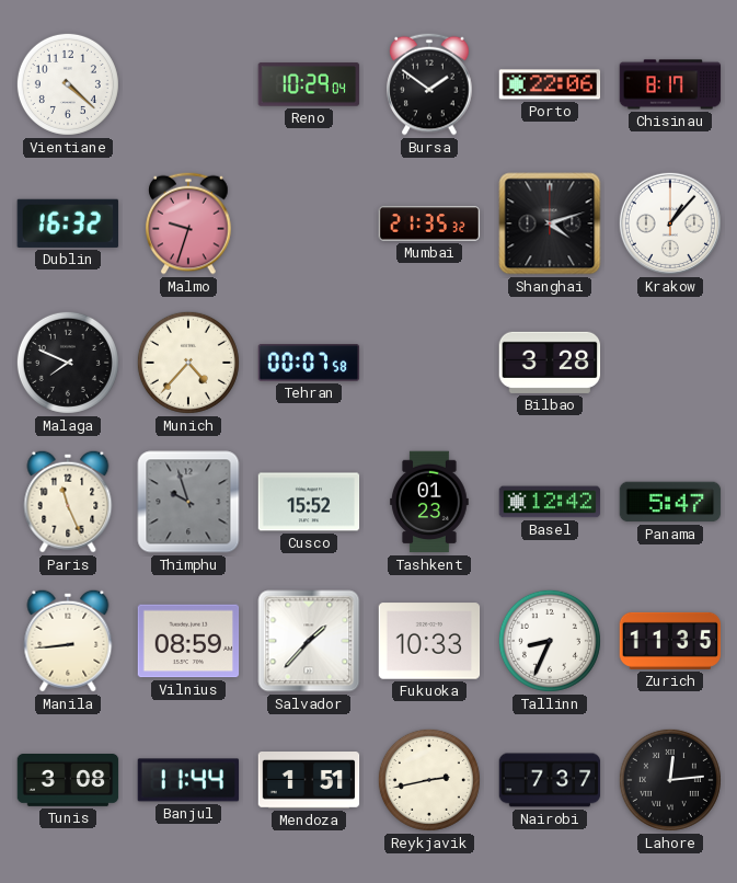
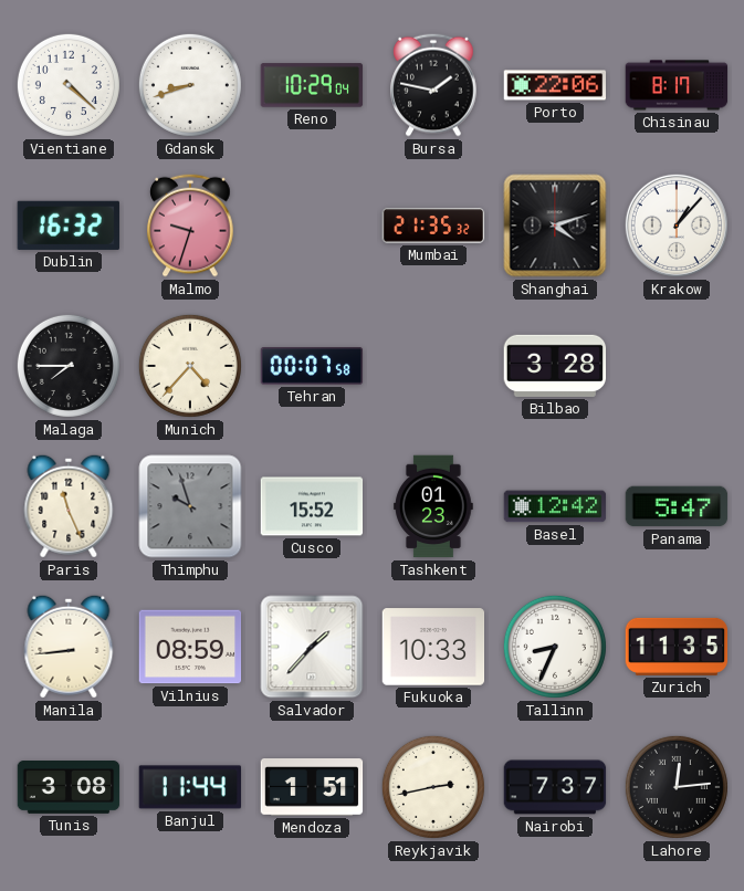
Gdansk: none -> 8:42 (190, 85)
Bursa: 1:51 -> 1:47 (433, 85)
Malaga: 7:49 -> 7:45 (69, 366)
